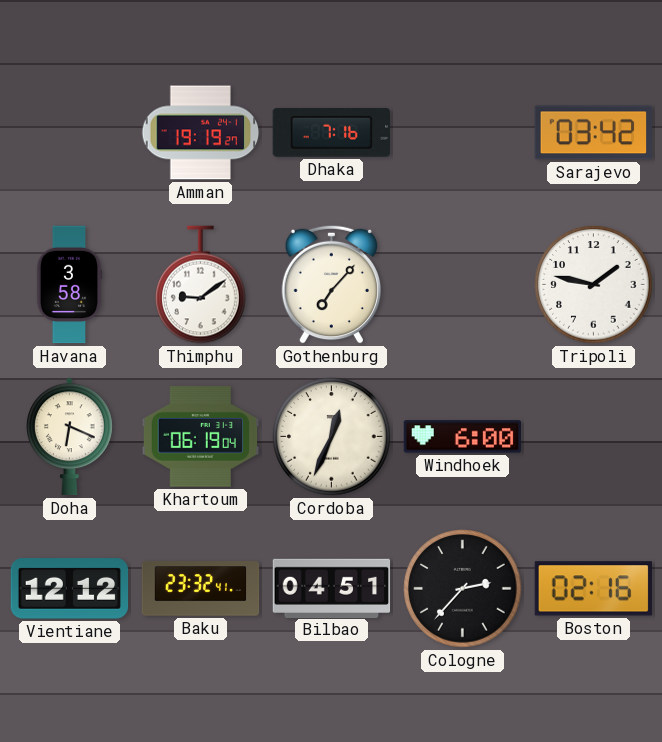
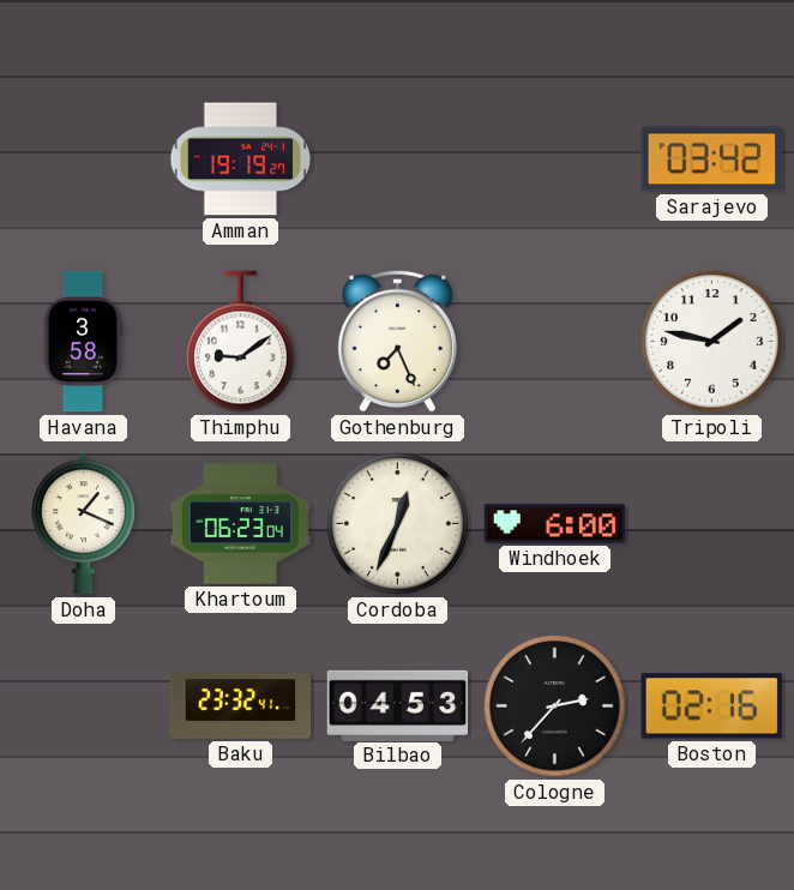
Dhaka: 7:16 -> none (331, 132)
Gothenburg: 7:07 -> 7:26 (397, 341)
Doha: 6:19 -> 1:19 (84, 524)
Khartoum: 06:19 -> 06:23 (241, 524)
Vientiane: 12:12 -> none (70, 589)
Bilbao: 04:51 -> 04:53 (398, 705)
